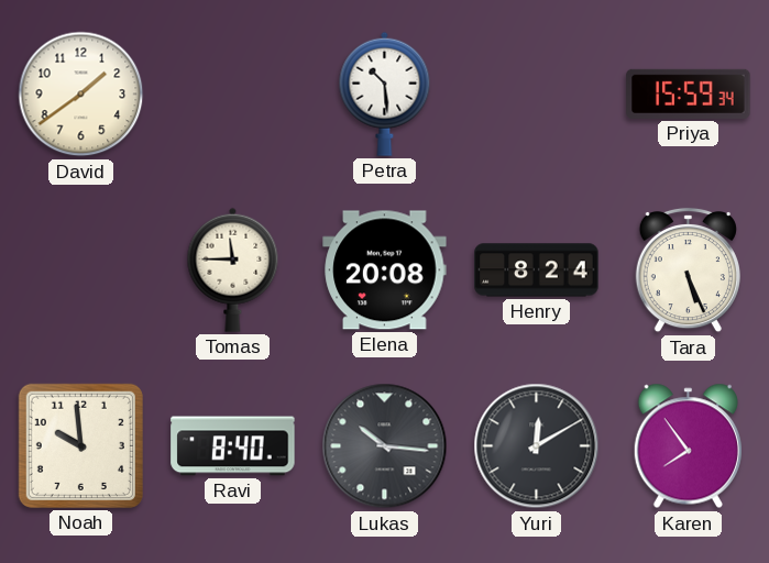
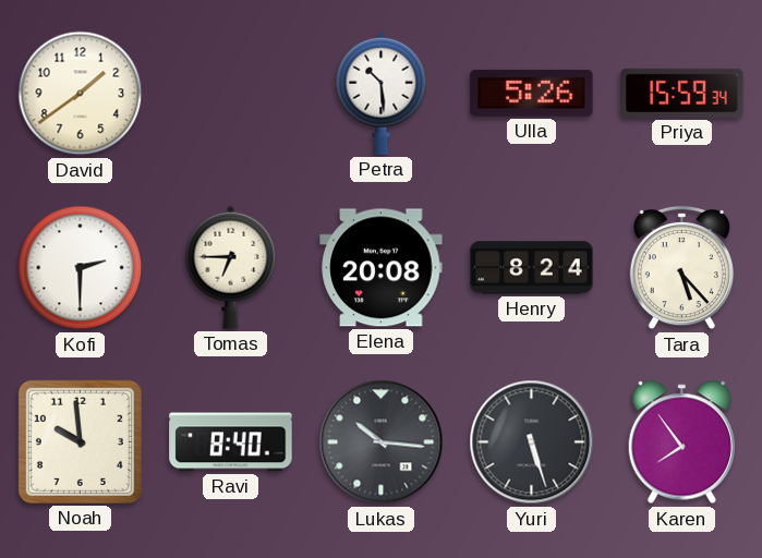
Ulla: none -> 5:26 (532, 93)
Kofi: none -> 2:30 (81, 268)
Tomas: 11:45 -> 6:45 (231, 267)
Tara: 5:26 -> 5:23 (681, 268)
Yuri: 12:10 -> 5:27 (532, 442)
